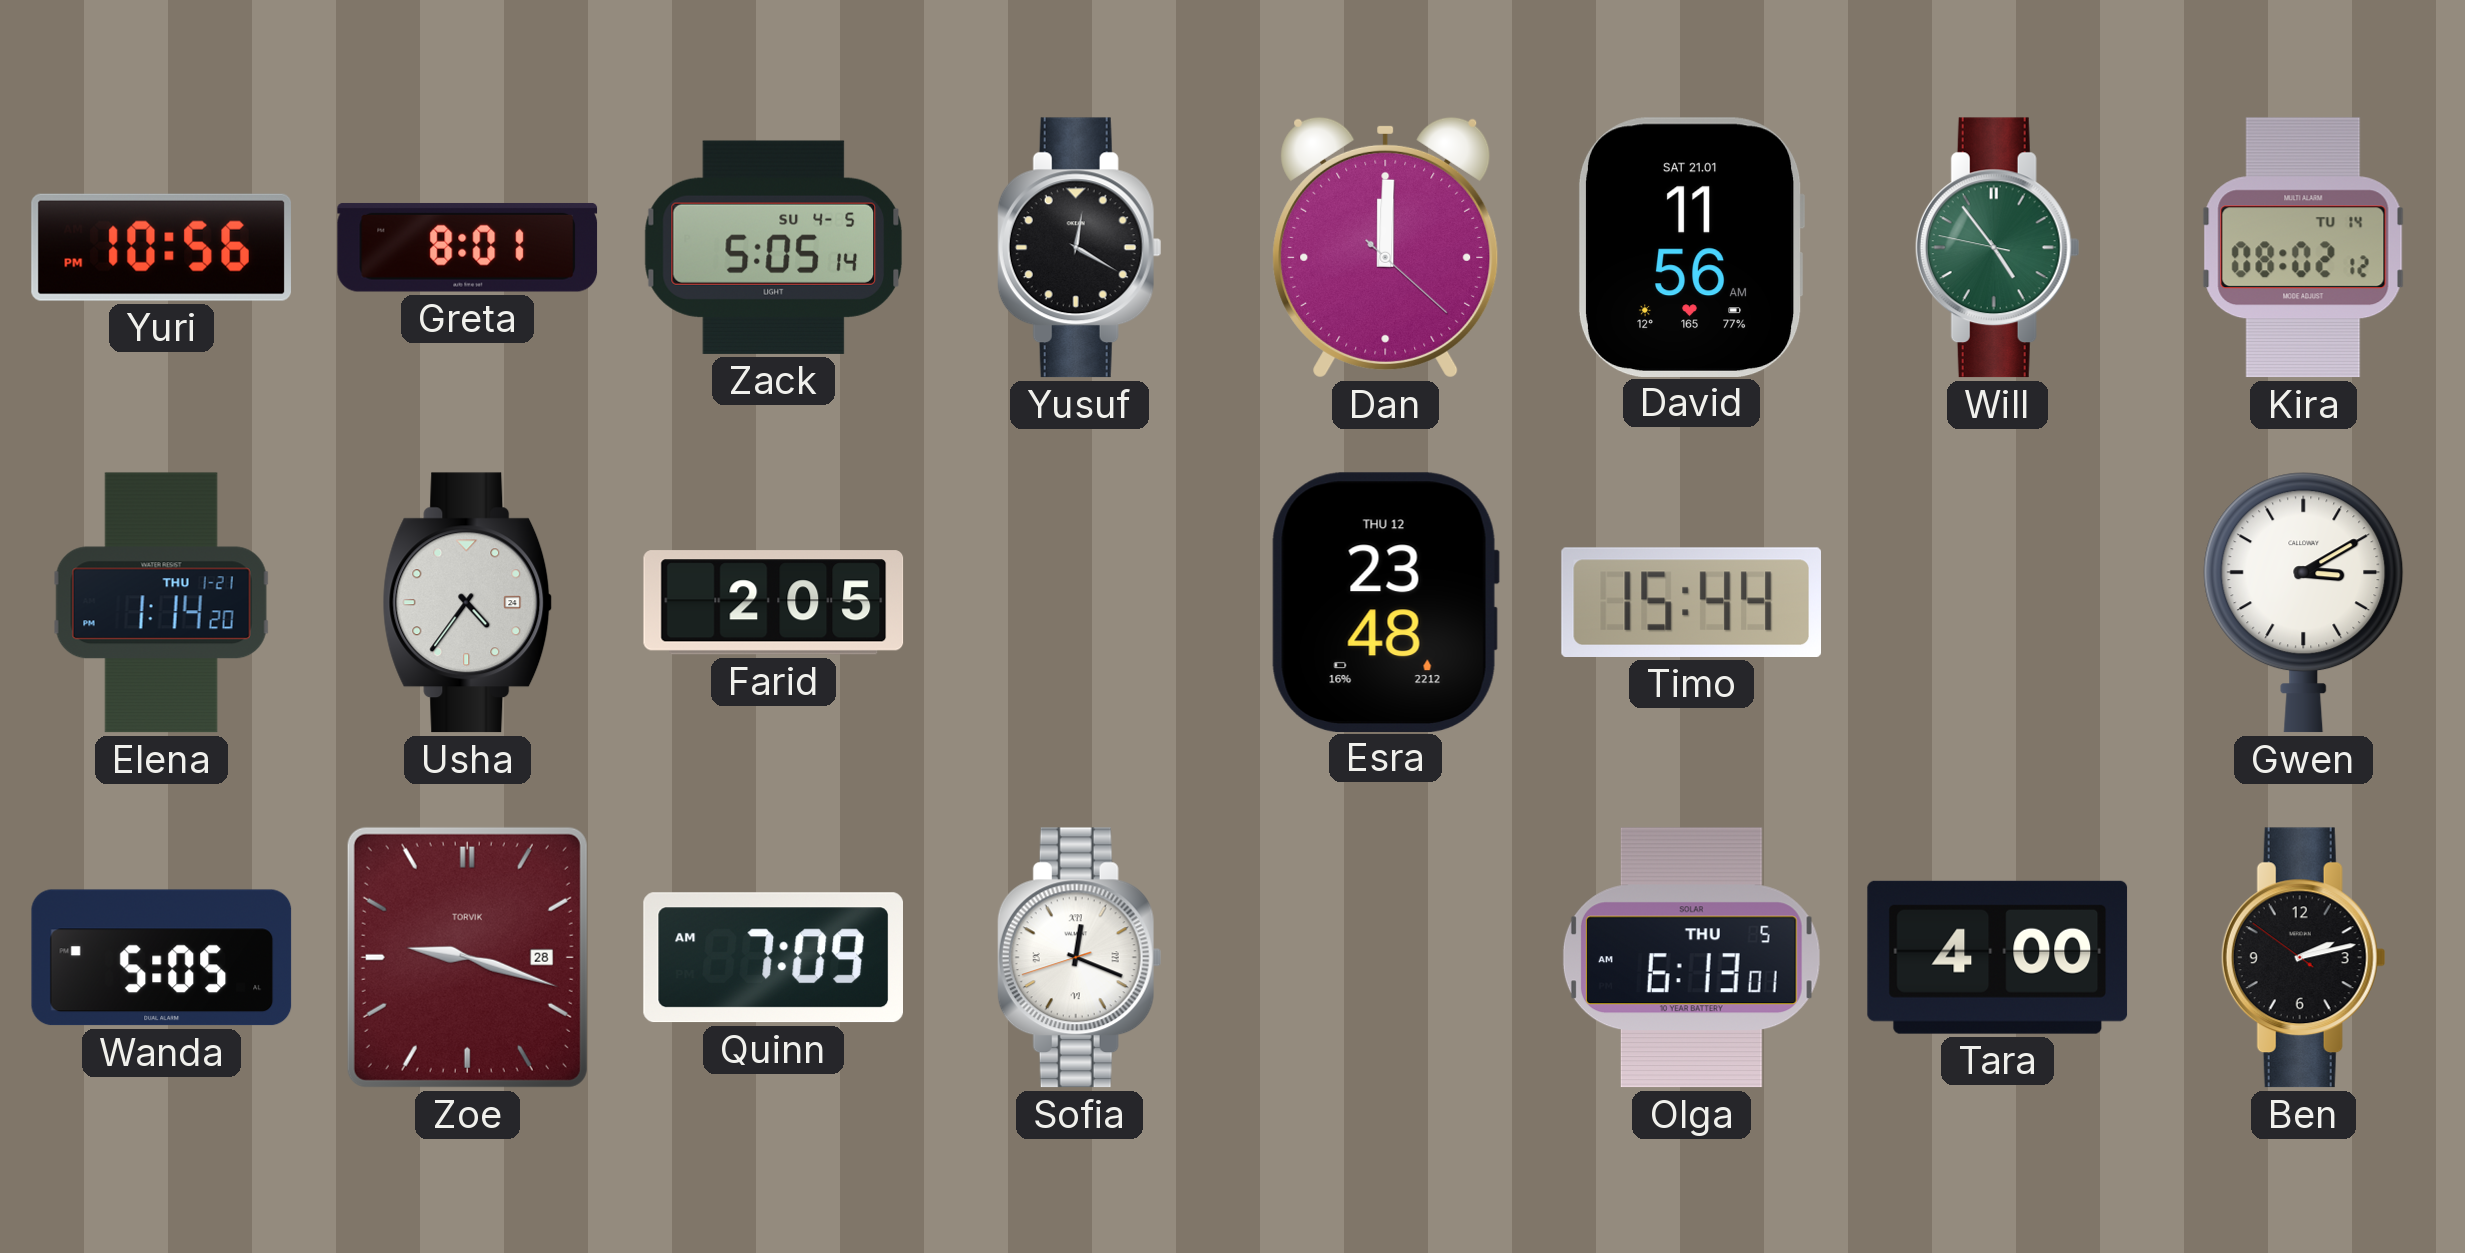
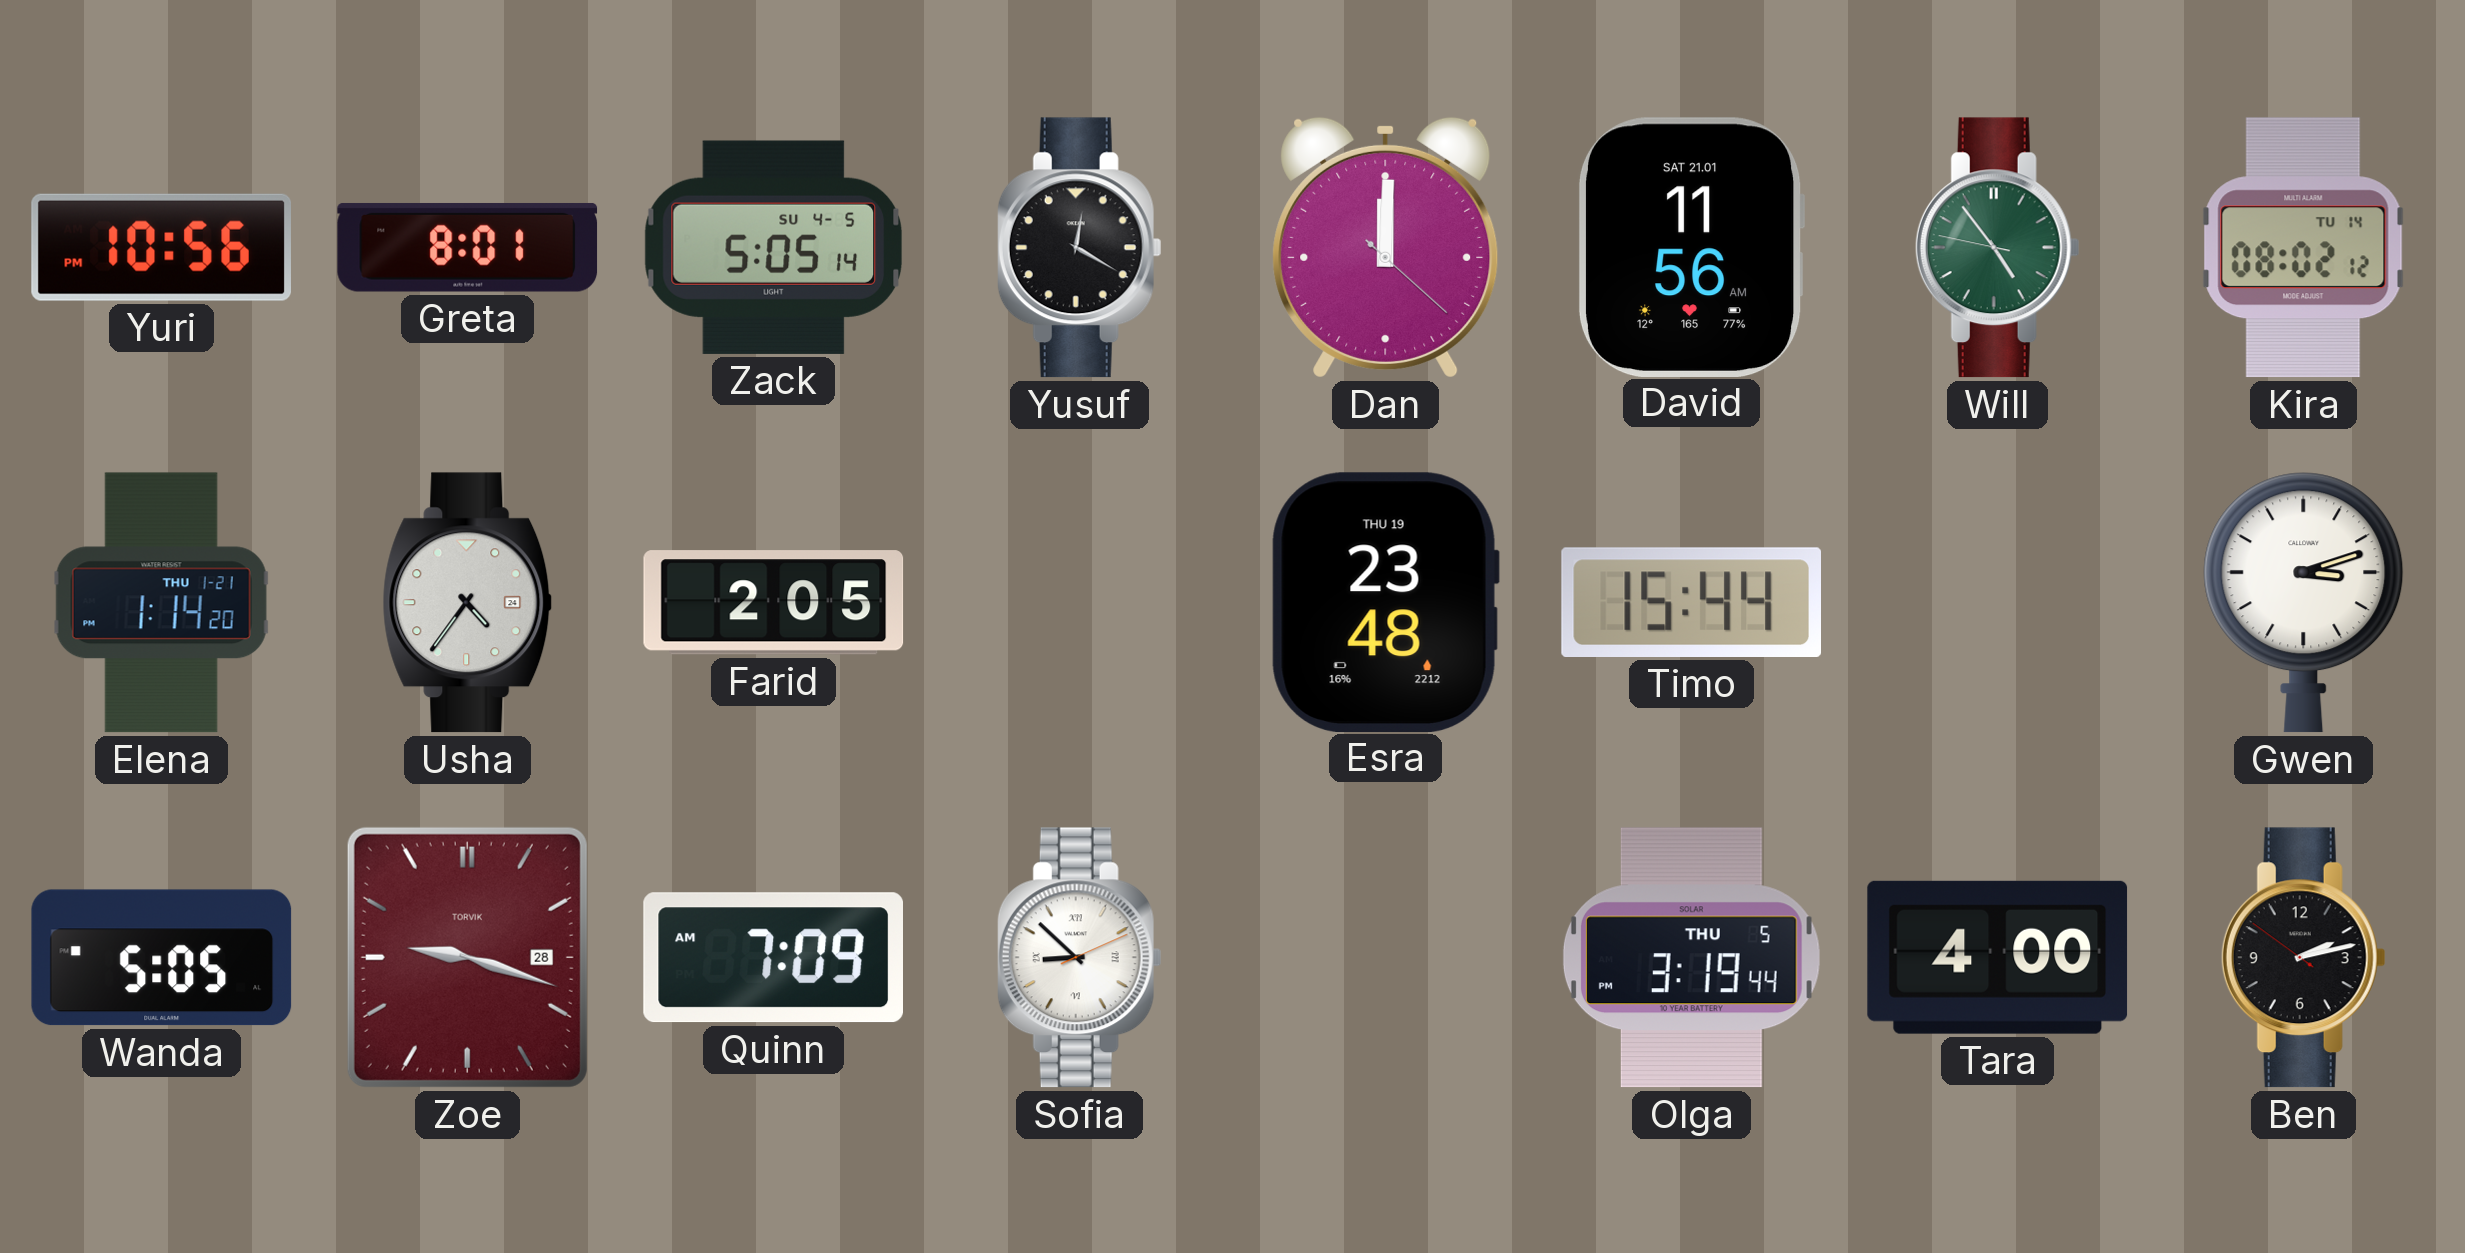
Esra date: THU 12 -> THU 19 (1385, 602)
Gwen: 3:10 -> 3:12 (2304, 603)
Sofia: 12:18 -> 8:52 (1079, 958)
Olga: 6:13 -> 3:19 (1691, 958)
